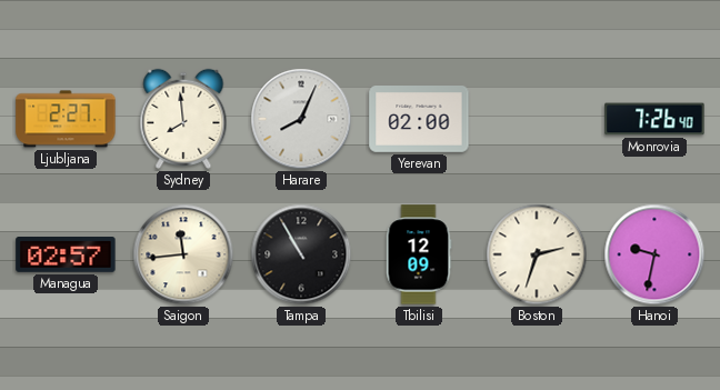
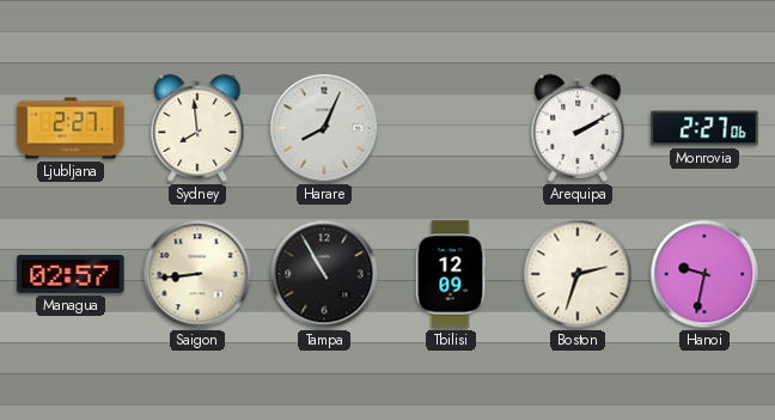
Yerevan: 02:00 -> none (419, 119)
Arequipa: none -> 2:10 (578, 128)
Monrovia: 7:26 -> 2:27 (704, 128)
Saigon: 11:44 -> 8:44 (197, 274)
